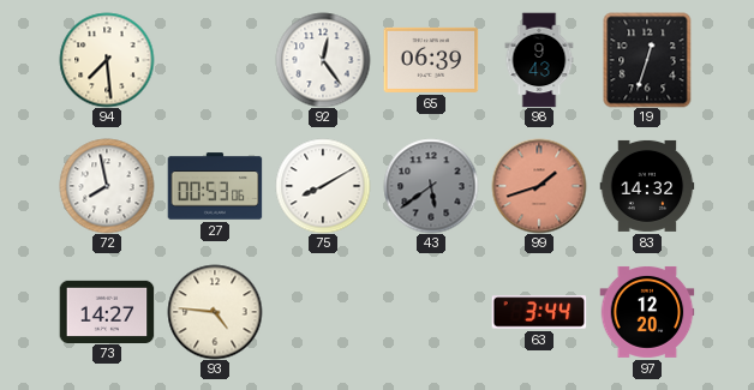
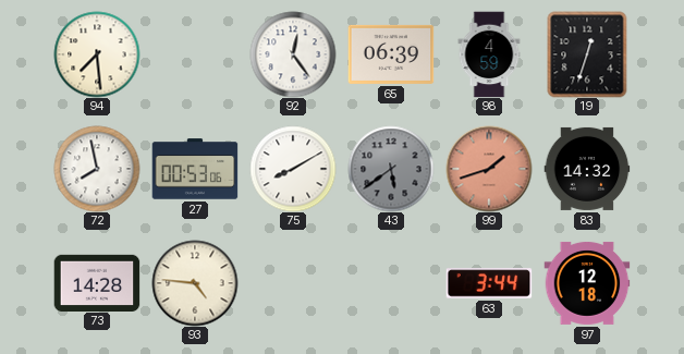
98: 9:43 -> 4:59 (489, 54)
73: 14:27 -> 14:28 (97, 282)
97: 12:20 -> 12:18 (587, 283)
